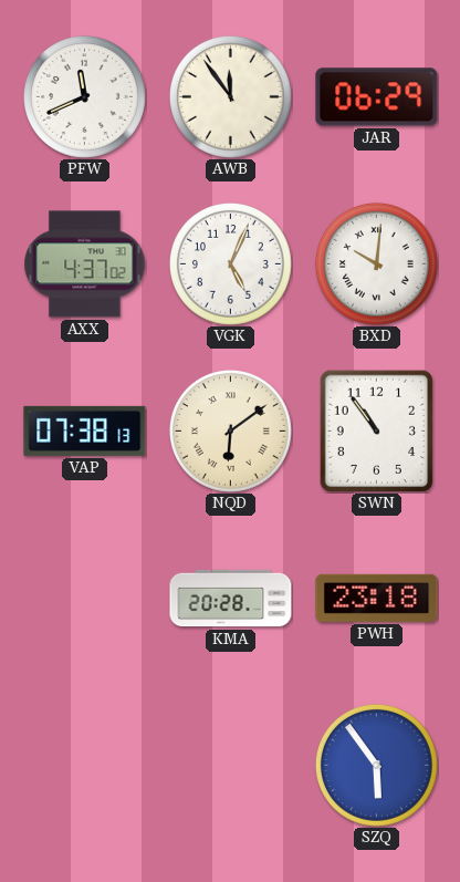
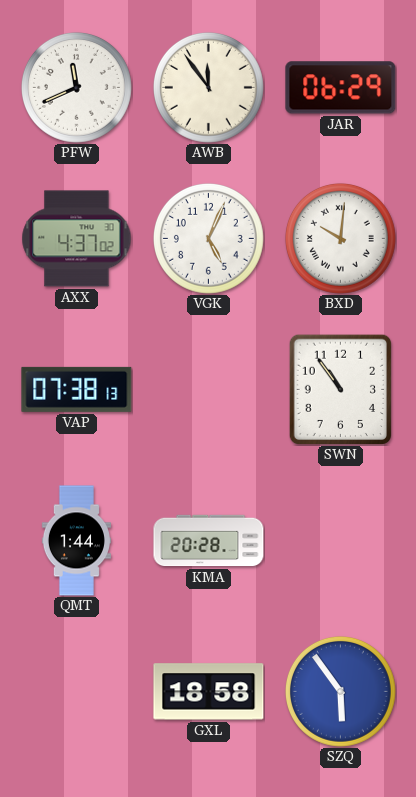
NQD: 6:09 -> none (230, 430)
QMT: none -> 1:44 (76, 541)
PWH: 23:18 -> none (377, 598)
GXL: none -> 18:58 (209, 692)
